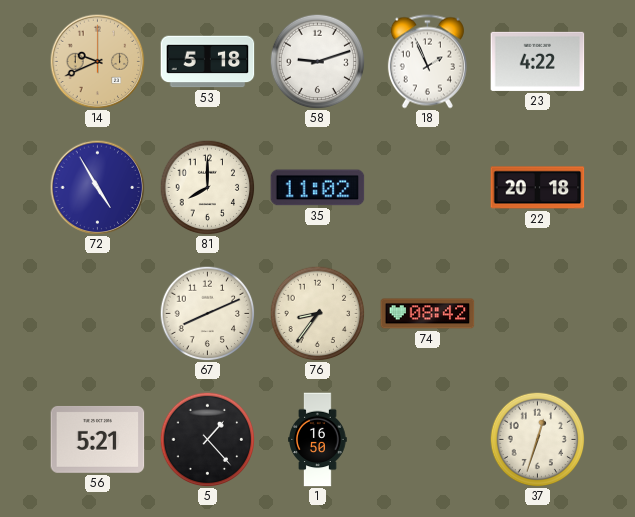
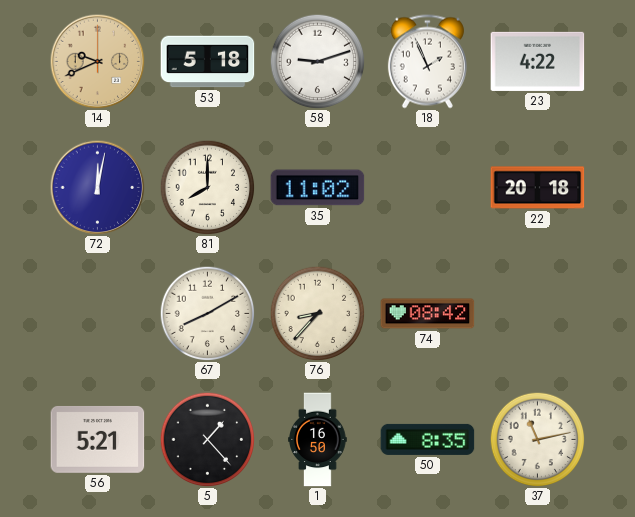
72: 4:55 -> 12:02 (97, 187)
67: 8:11 -> 8:10 (207, 313)
76: 8:36 -> 8:37 (317, 313)
50: none -> 8:35 (428, 439)
37: 12:33 -> 11:13 (537, 439)
